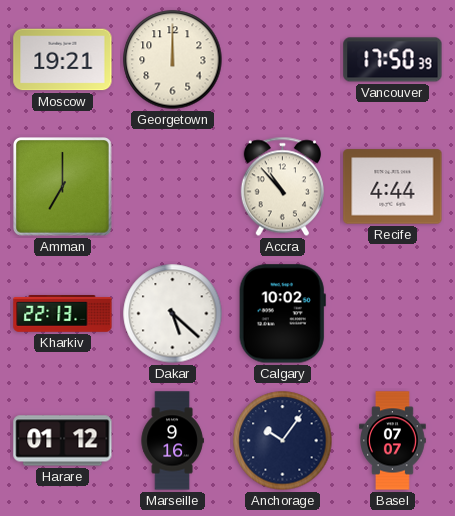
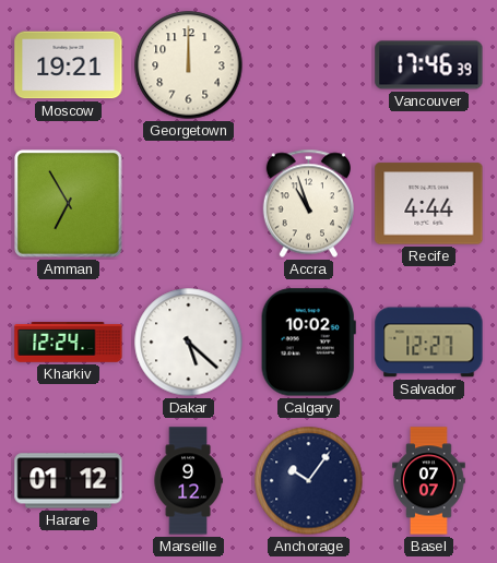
Vancouver: 17:50 -> 17:46 (429, 65)
Amman: 7:00 -> 6:55 (69, 204)
Accra: 10:53 -> 10:57 (308, 204)
Kharkiv: 22:13 -> 12:24 (69, 343)
Salvador: none -> 12:27 (429, 343)
Marseille: 9:16 -> 9:12 (188, 481)
